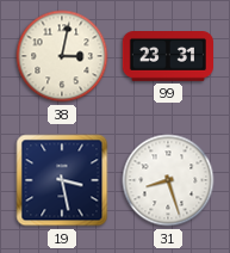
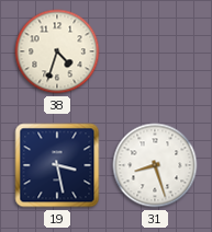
38: 3:02 -> 4:33 (57, 51)
99: 23:31 -> none (167, 57)
